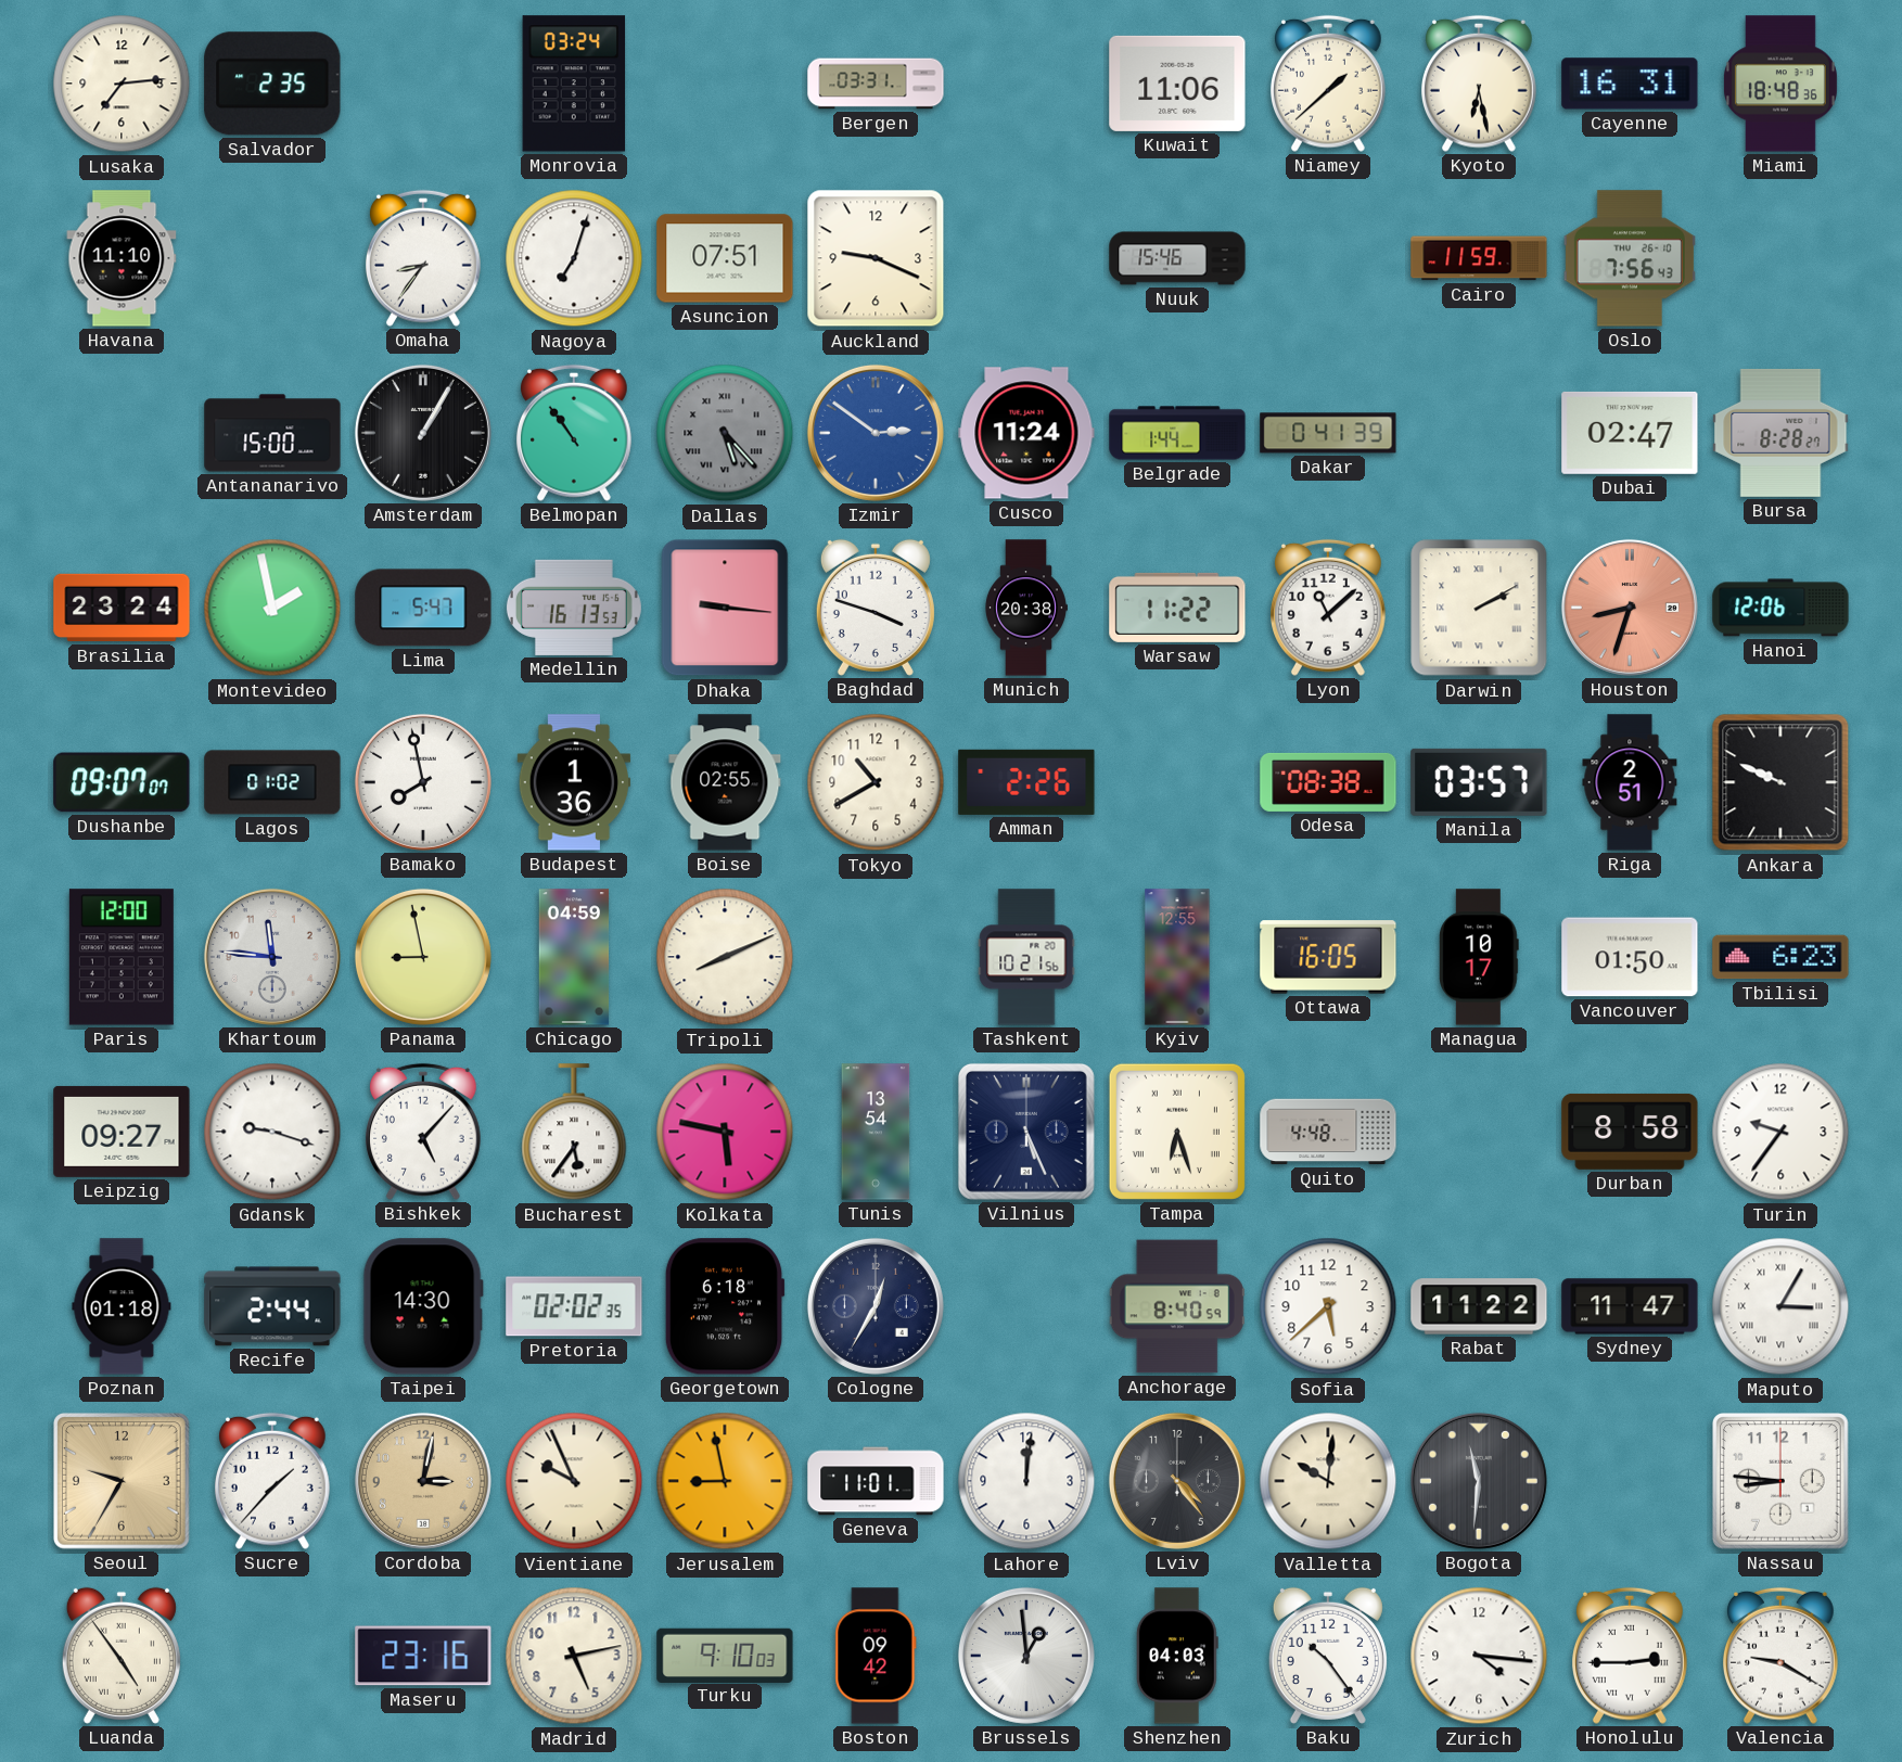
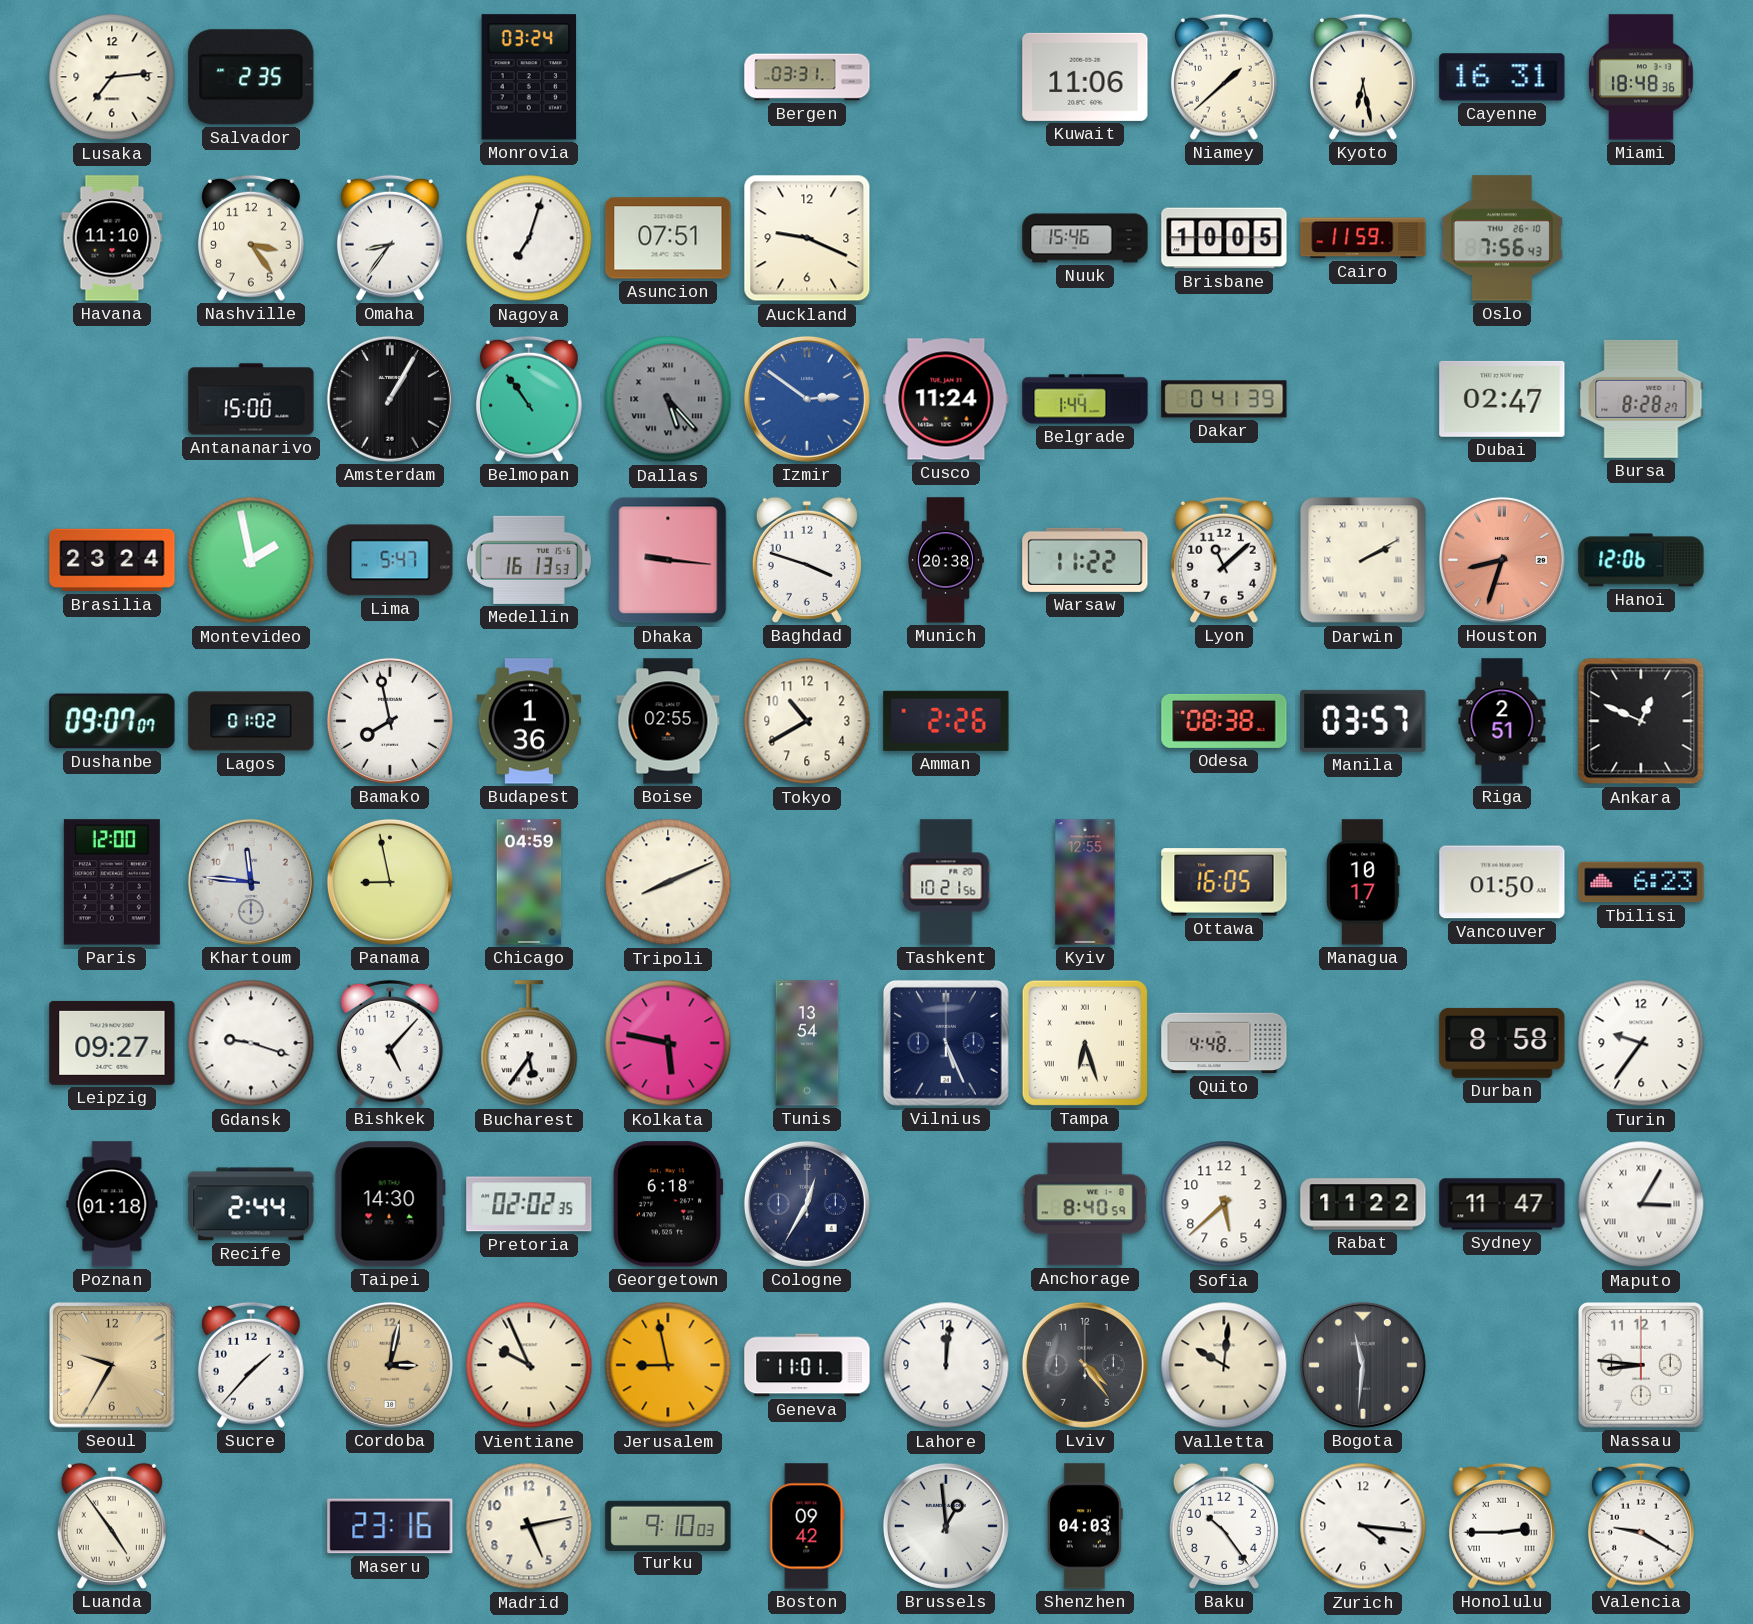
Nashville: none -> 3:24 (251, 238)
Brisbane: none -> 10:05 (1224, 238)
Ankara: 9:49 -> 12:49 (1641, 721)
